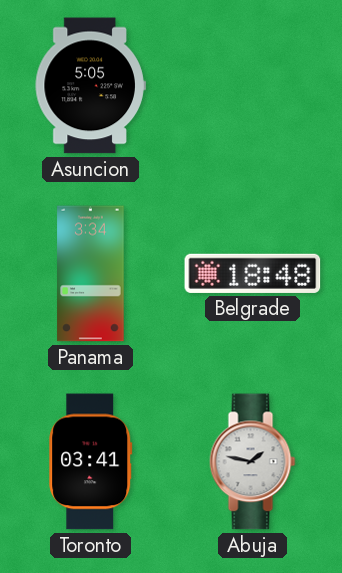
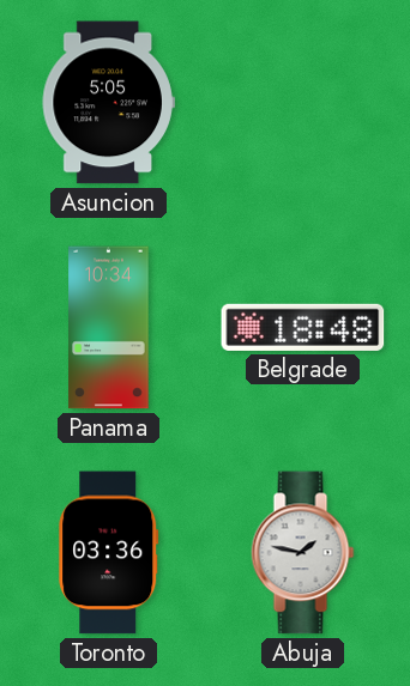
Panama: 3:34 -> 10:34 (109, 328)
Toronto: 03:41 -> 03:36 (109, 553)
